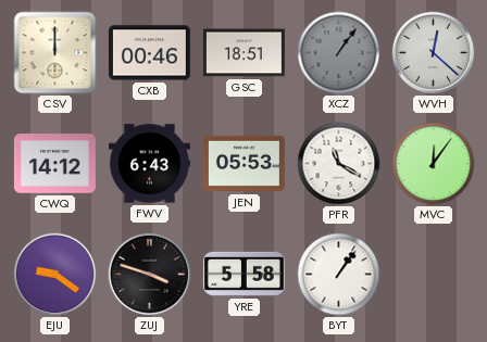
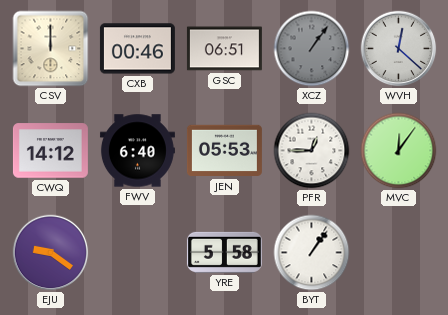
GSC: 18:51 -> 06:51 (224, 49)
FWV: 6:43 -> 6:40 (137, 151)
PFR: 11:20 -> 12:45 (312, 151)
ZUJ: 3:48 -> none (150, 275)
